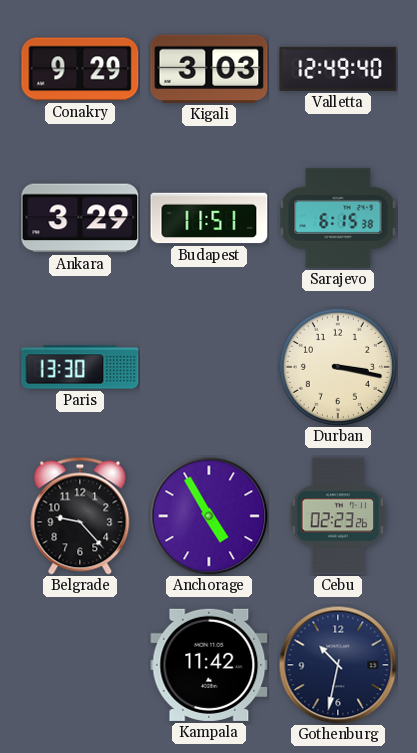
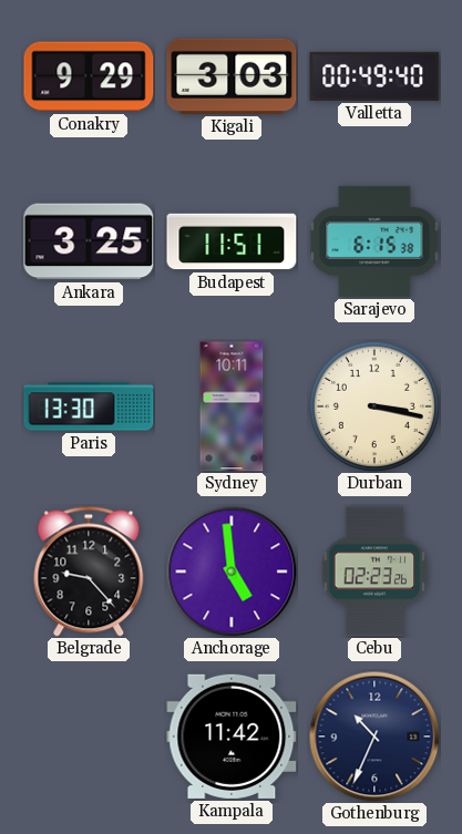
Valletta: 12:49 -> 00:49 (374, 76)
Ankara: 3:29 -> 3:25 (89, 241)
Sydney: none -> 10:11 (232, 406)
Anchorage: 4:55 -> 4:59 (232, 572)
Gothenburg: 10:32 -> 10:34 (374, 737)
